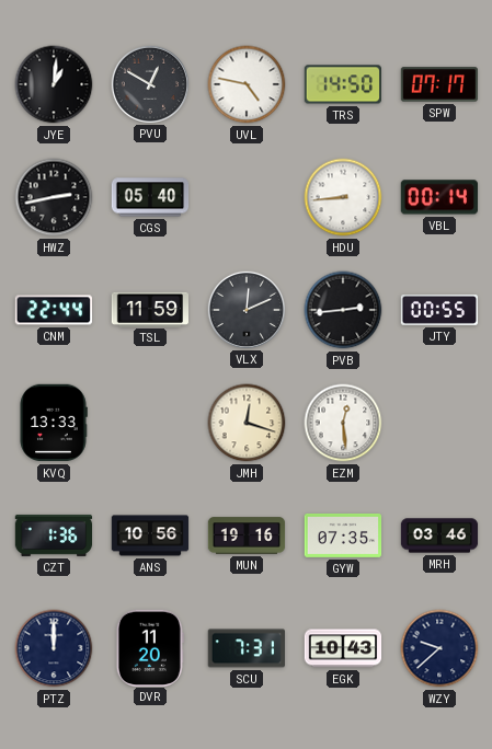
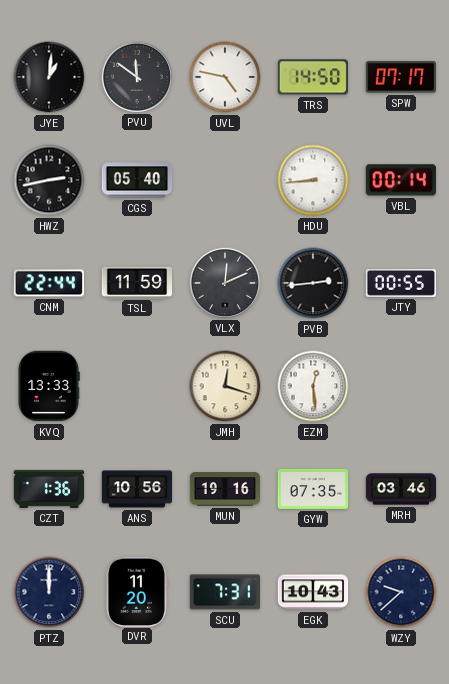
PVU: 12:50 -> 11:51 (136, 76)
